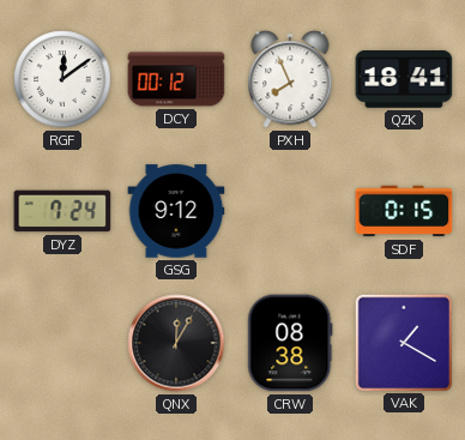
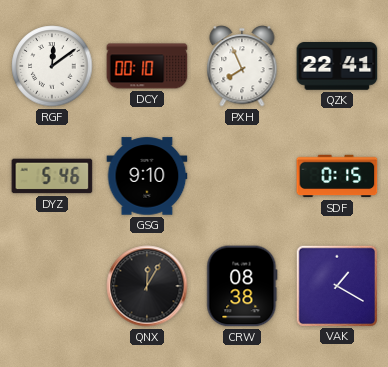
DCY: 00:12 -> 00:10 (147, 66)
QZK: 18:41 -> 22:41 (337, 66)
DYZ: 7:24 -> 5:46 (52, 176)
GSG: 9:12 -> 9:10 (147, 176)
